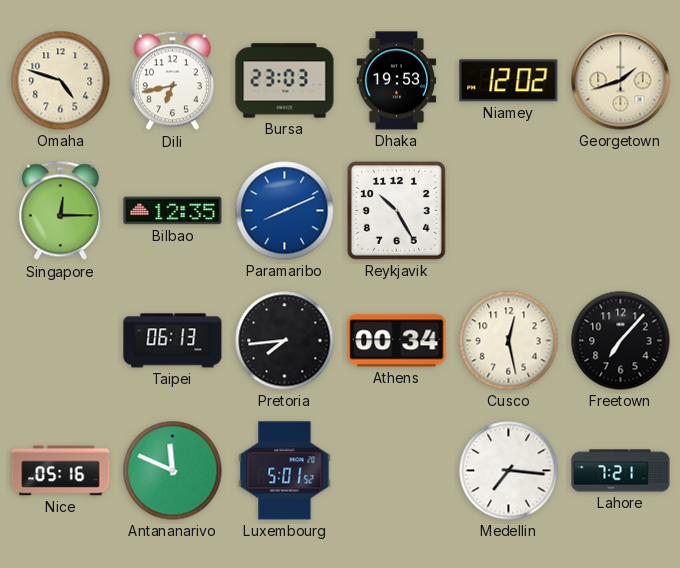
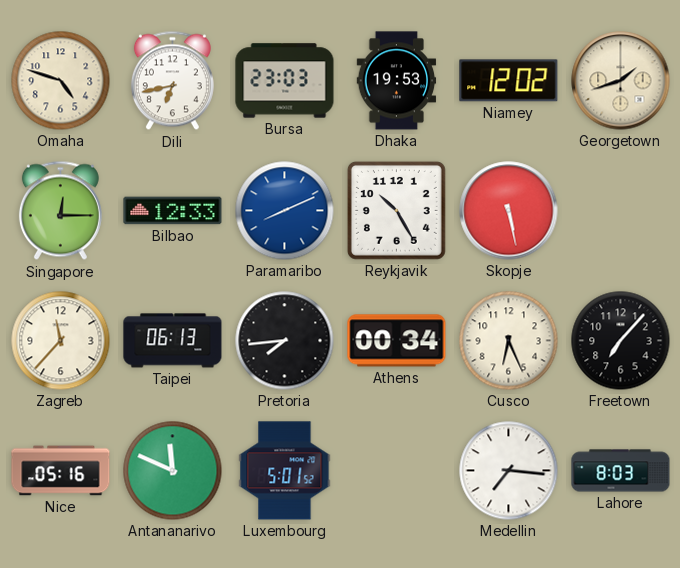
Bilbao: 12:35 -> 12:33 (173, 211)
Skopje: none -> 5:28 (509, 211)
Zagreb: none -> 11:37 (61, 341)
Cusco: 12:28 -> 6:26 (509, 341)
Lahore: 7:21 -> 8:03 (621, 471)
